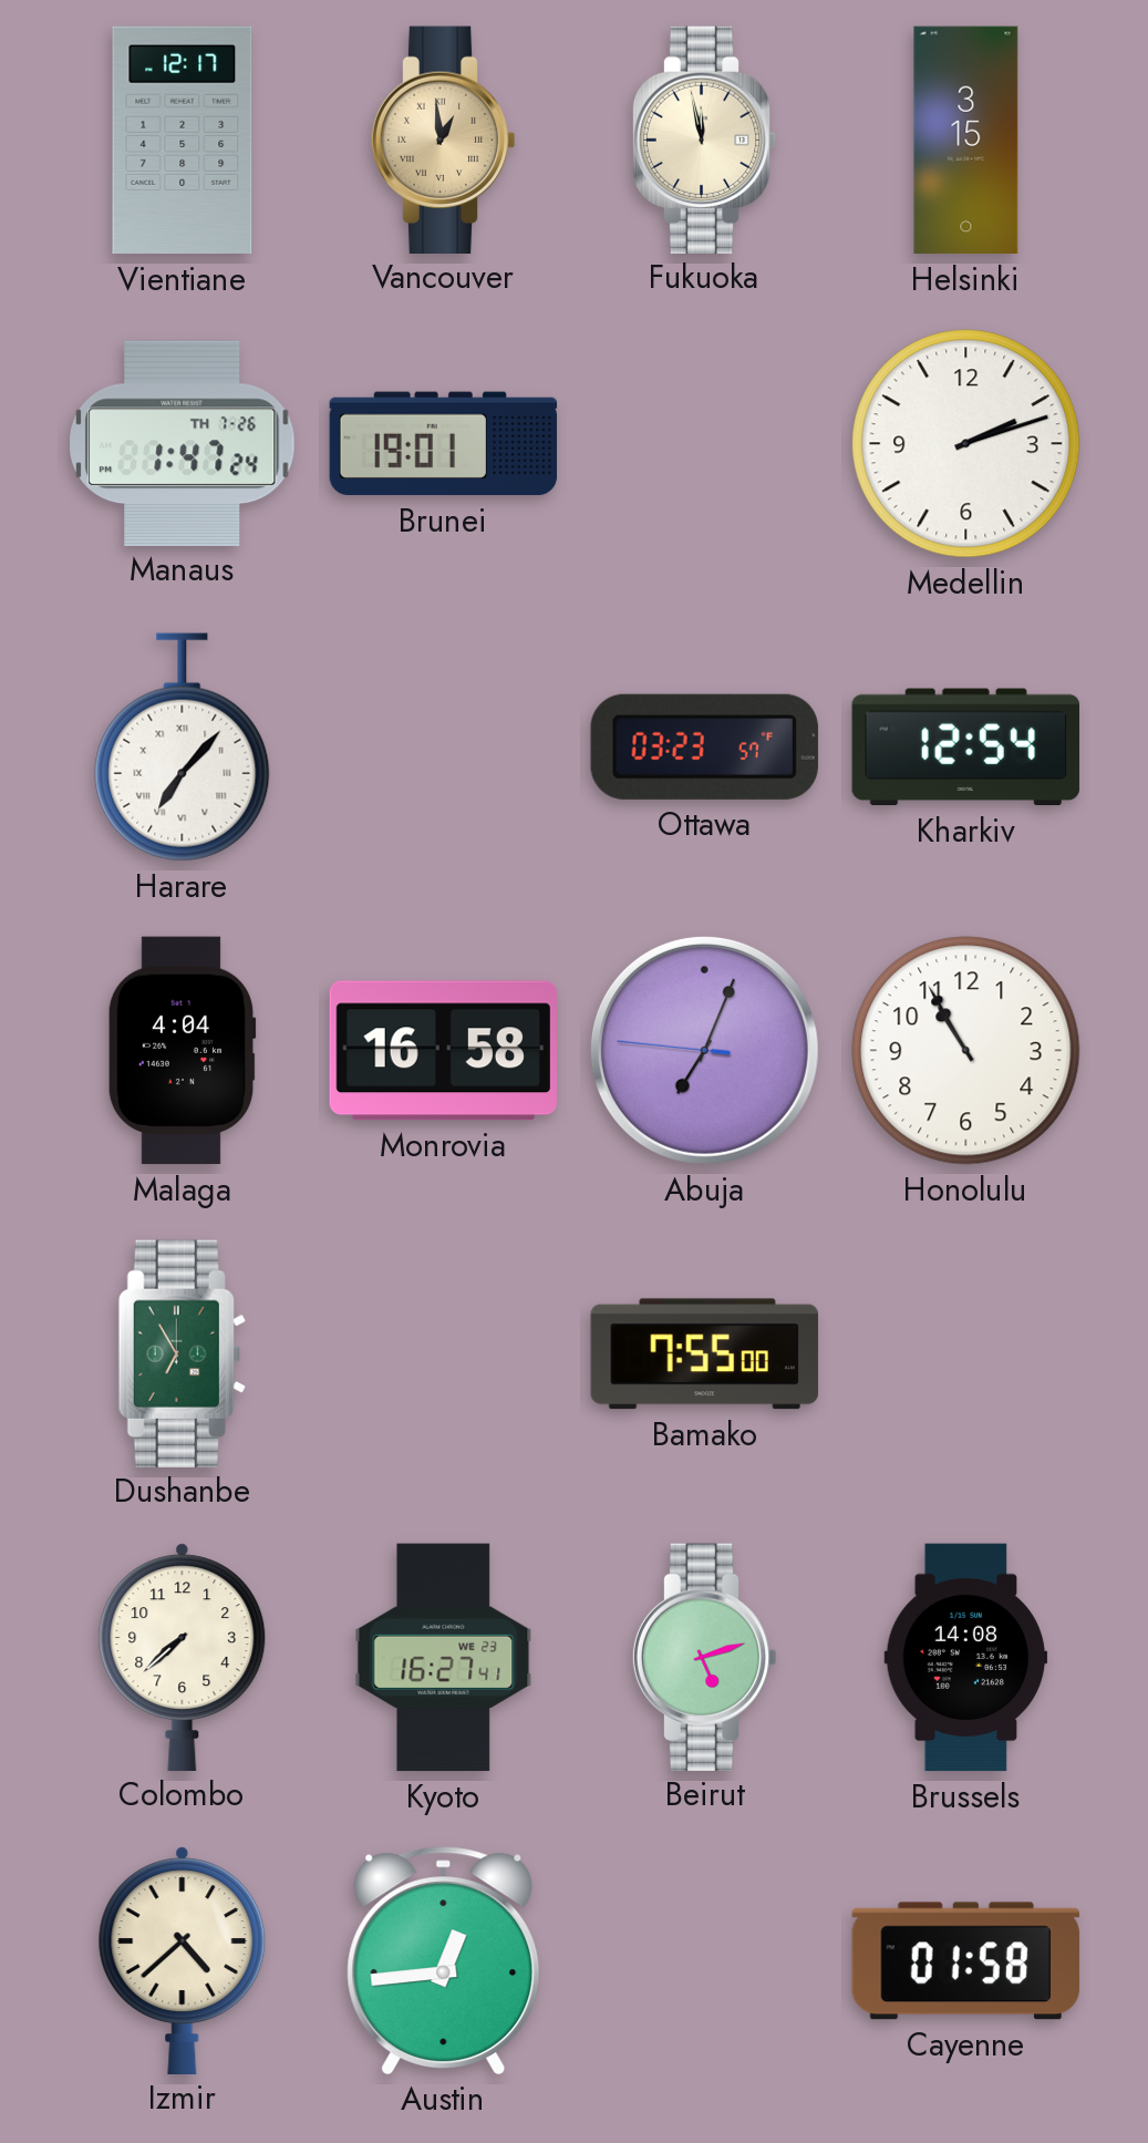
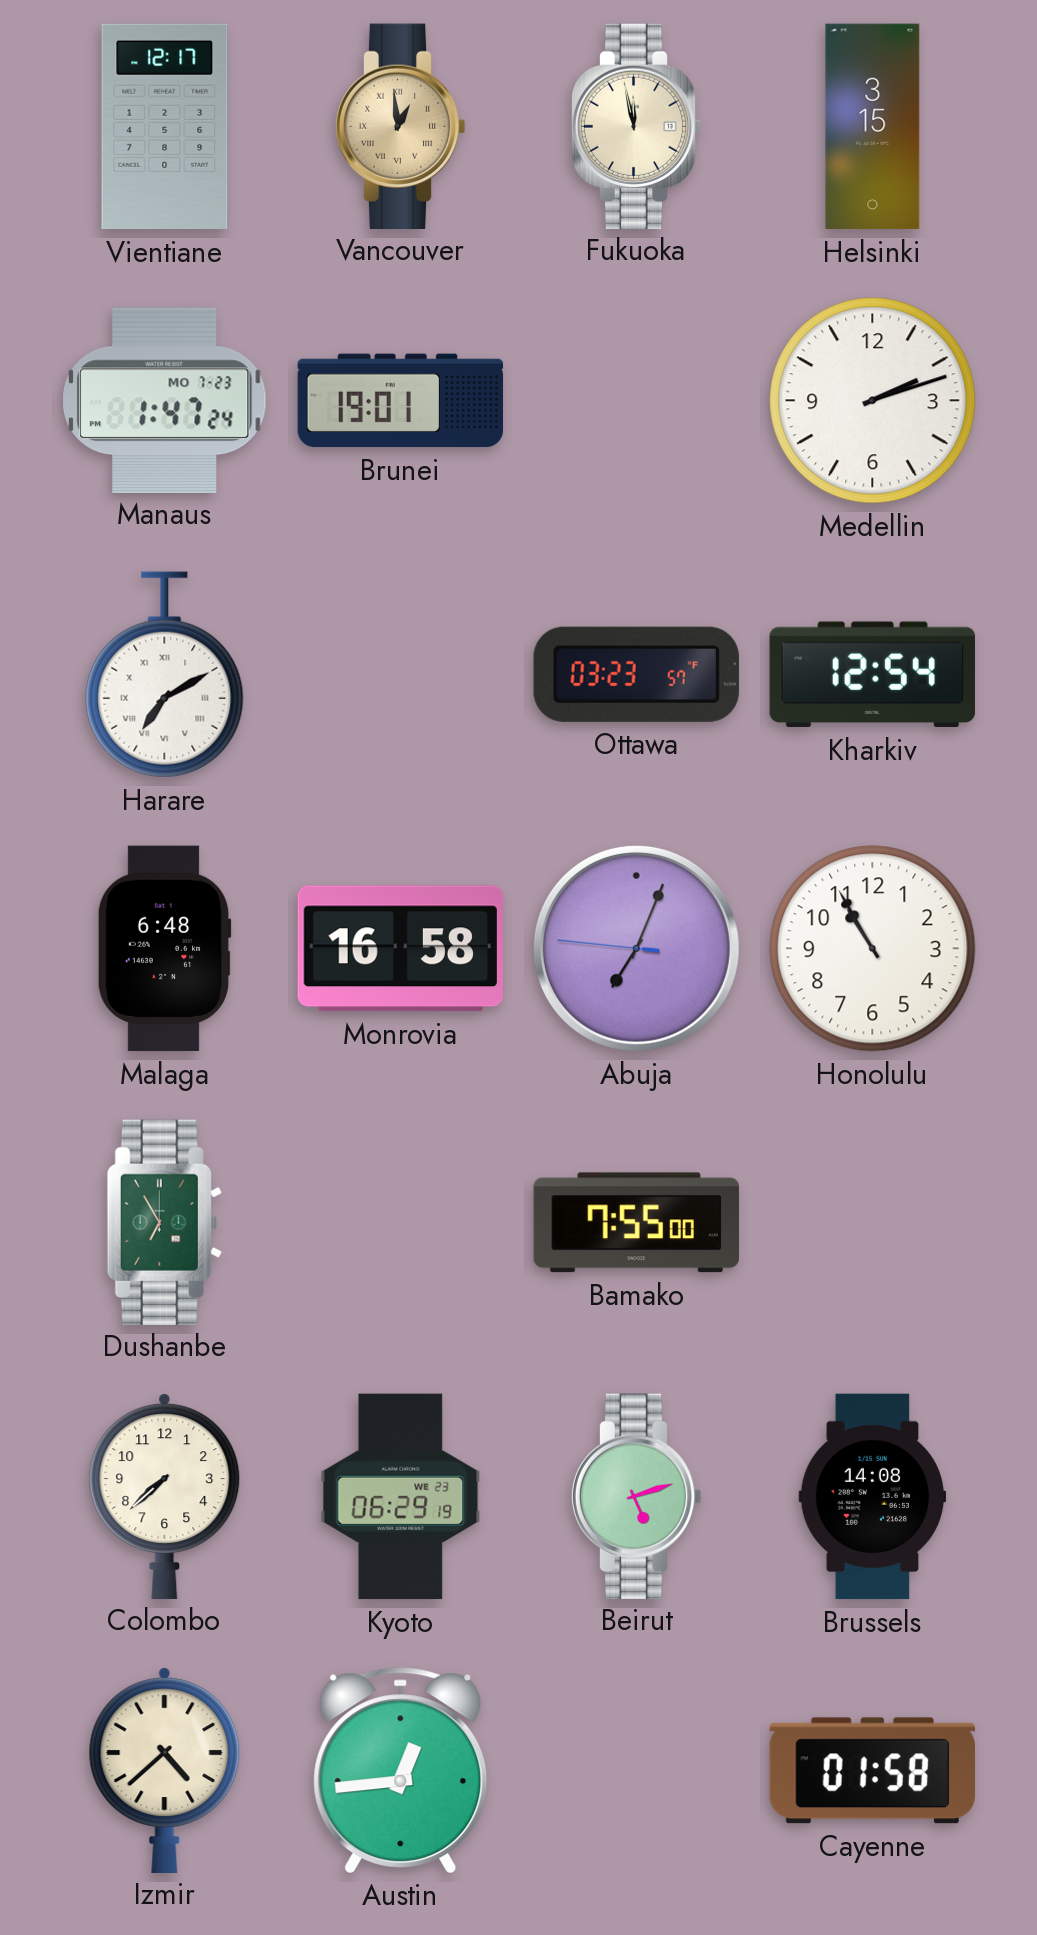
Manaus date: TH 7-26 -> MO 7-23 (165, 400)
Harare: 7:07 -> 7:10 (165, 675)
Malaga: 4:04 -> 6:48 (164, 949)
Kyoto: 16:27 -> 06:29 (401, 1497)
